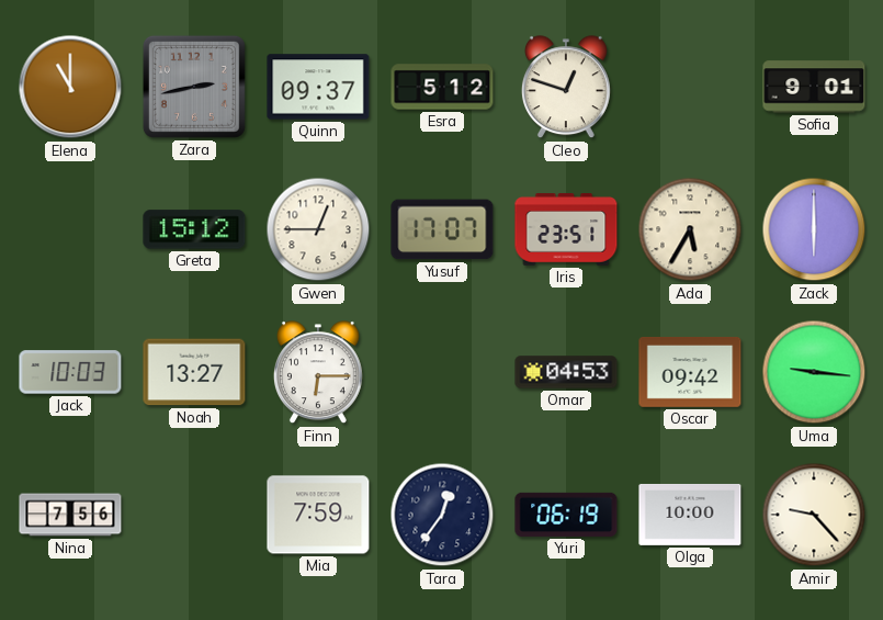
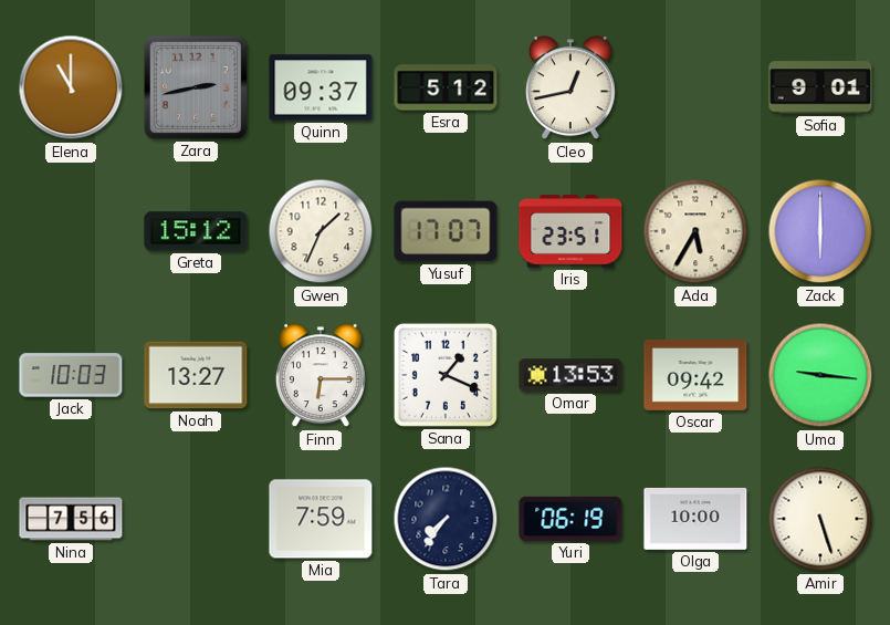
Cleo: 12:48 -> 12:43 (570, 88)
Gwen: 12:45 -> 1:34 (321, 231)
Sana: none -> 1:19 (446, 375)
Omar: 04:53 -> 13:53 (570, 375)
Tara: 12:36 -> 7:36 (446, 519)
Amir: 9:23 -> 5:27 (820, 519)
